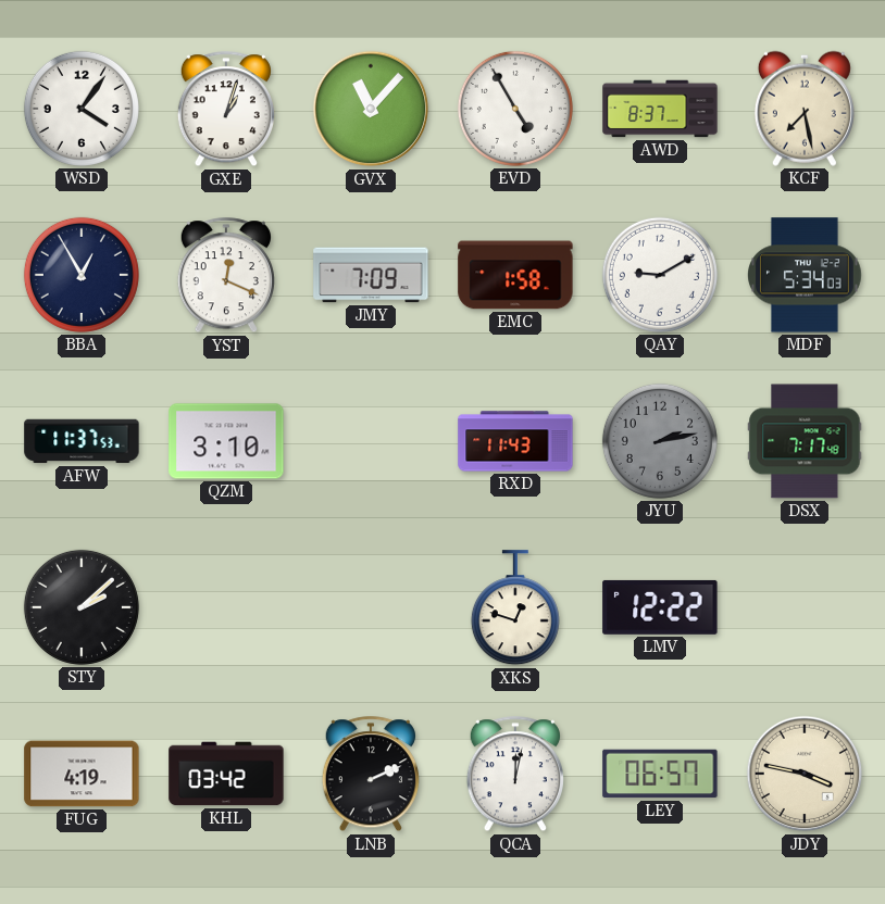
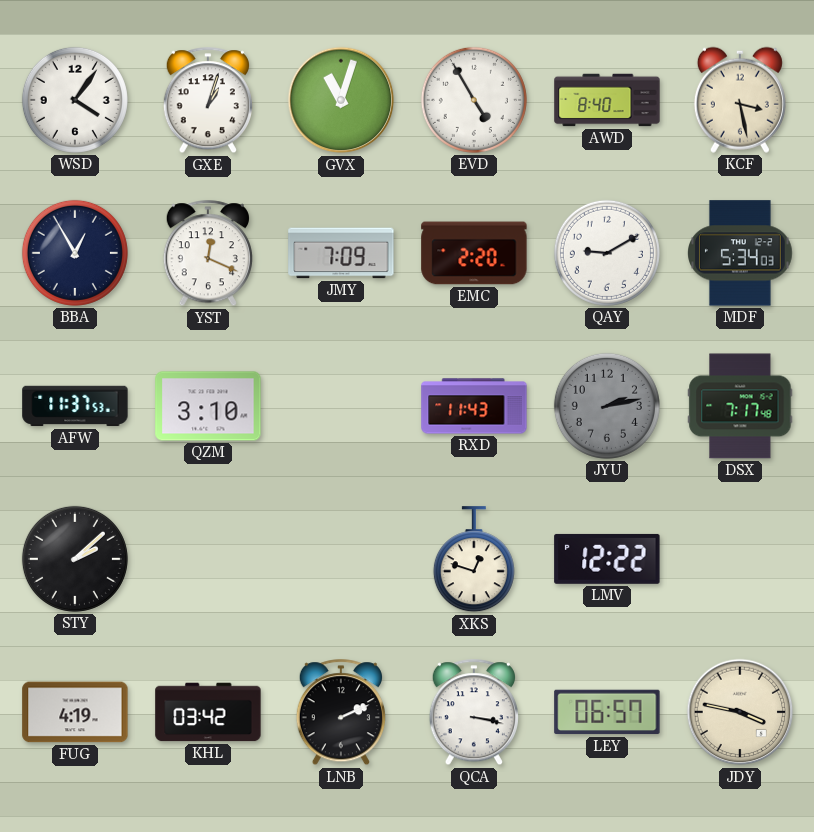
GVX: 11:07 -> 11:03 (341, 100)
AWD: 8:37 -> 8:40 (607, 100)
KCF: 7:28 -> 3:28 (740, 100)
EMC: 1:58 -> 2:20 (474, 253)
QCA: 12:02 -> 3:17 (474, 713)
